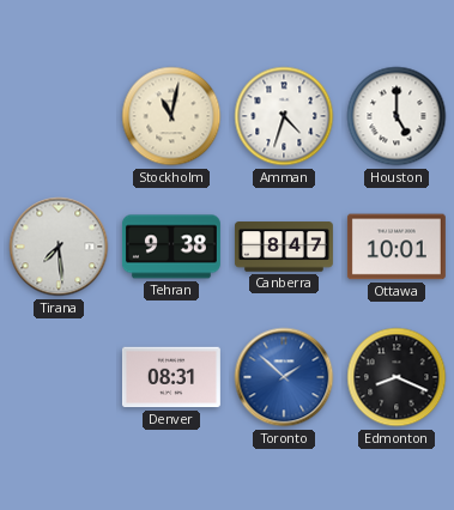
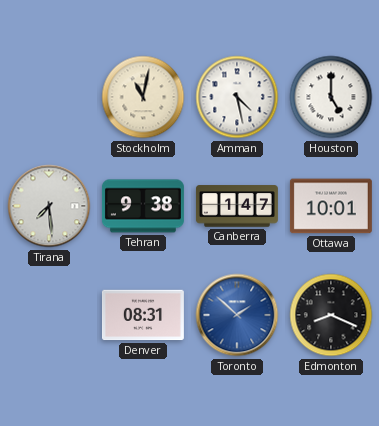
Amman: 4:33 -> 4:28 (237, 97)
Canberra: 8:47 -> 1:47 (237, 206)
